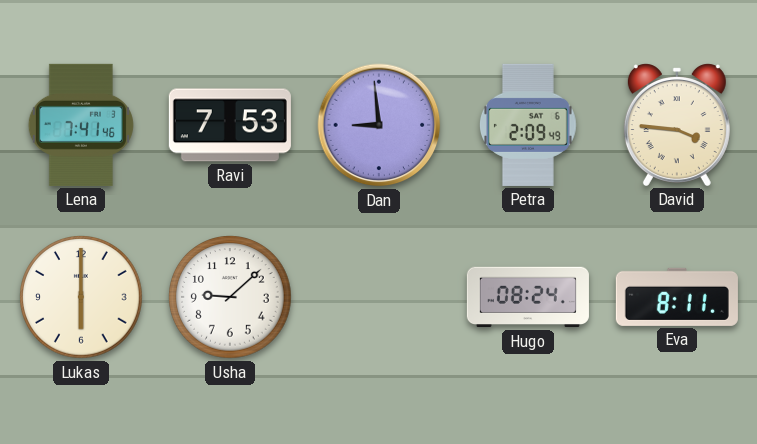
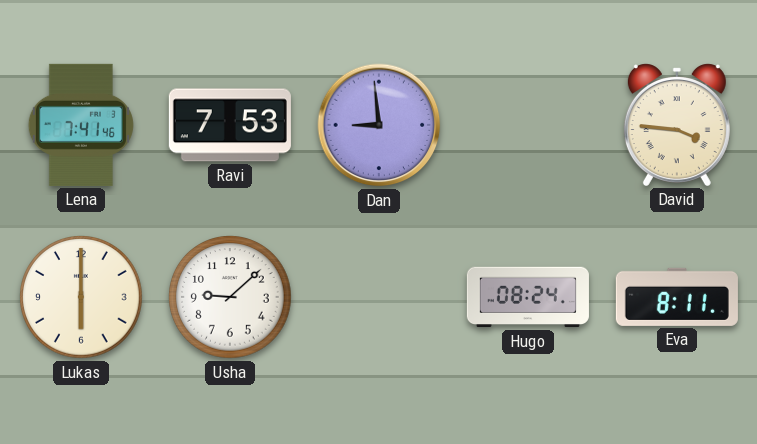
Petra: 2:09 -> none (529, 125)
